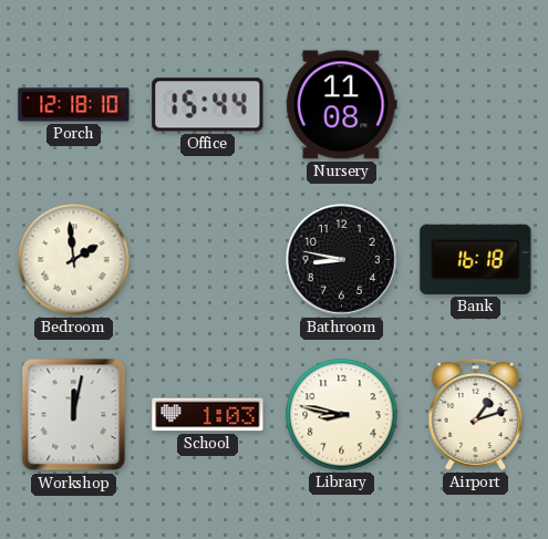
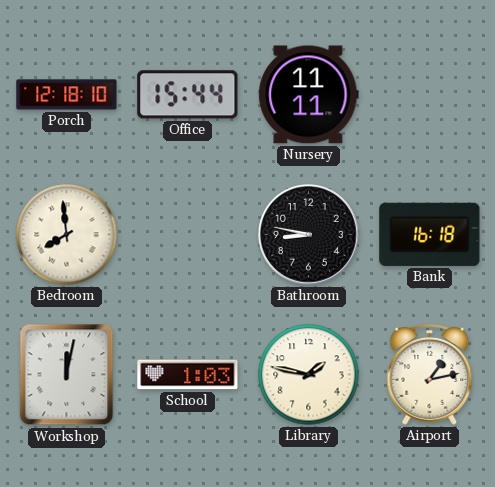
Nursery: 11:08 -> 11:11 (309, 95)
Bedroom: 1:59 -> 7:59 (67, 235)
Library: 8:47 -> 1:47 (309, 375)
Airport: 1:12 -> 1:13 (430, 375)
